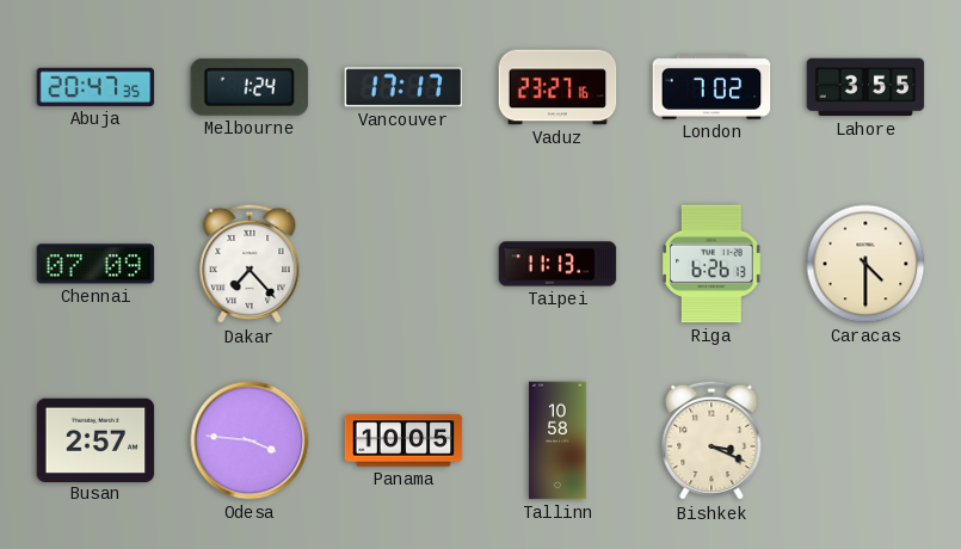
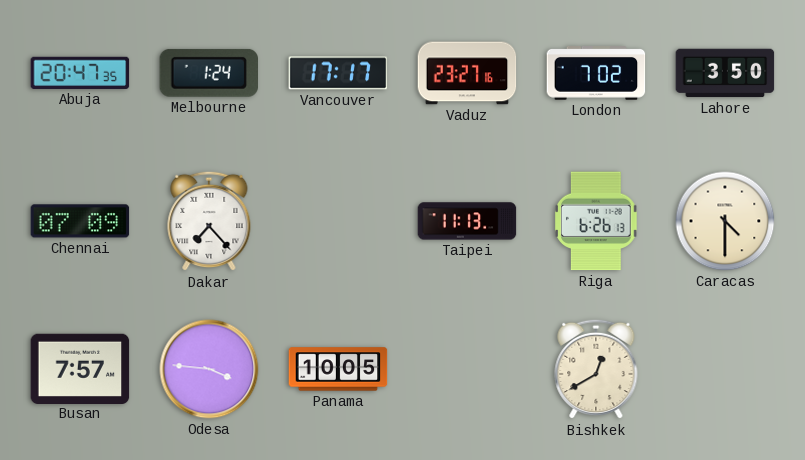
Lahore: 3:55 -> 3:50 (725, 73)
Busan: 2:57 -> 7:57 (80, 368)
Tallinn: 10:58 -> none (557, 440)
Bishkek: 3:19 -> 12:40 (596, 369)
